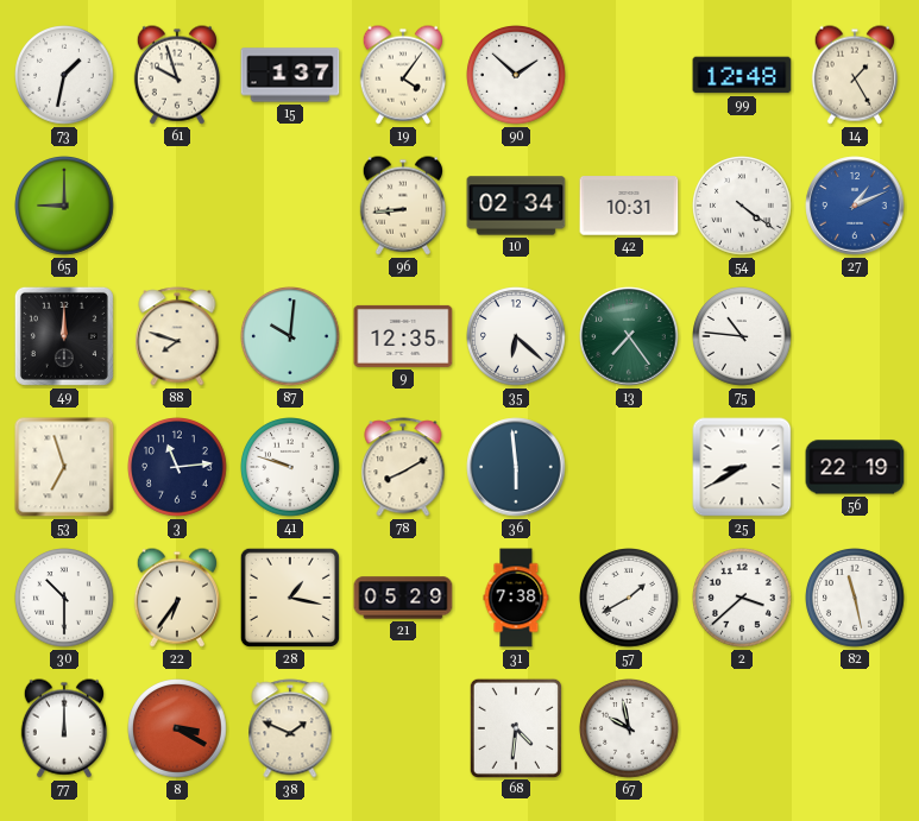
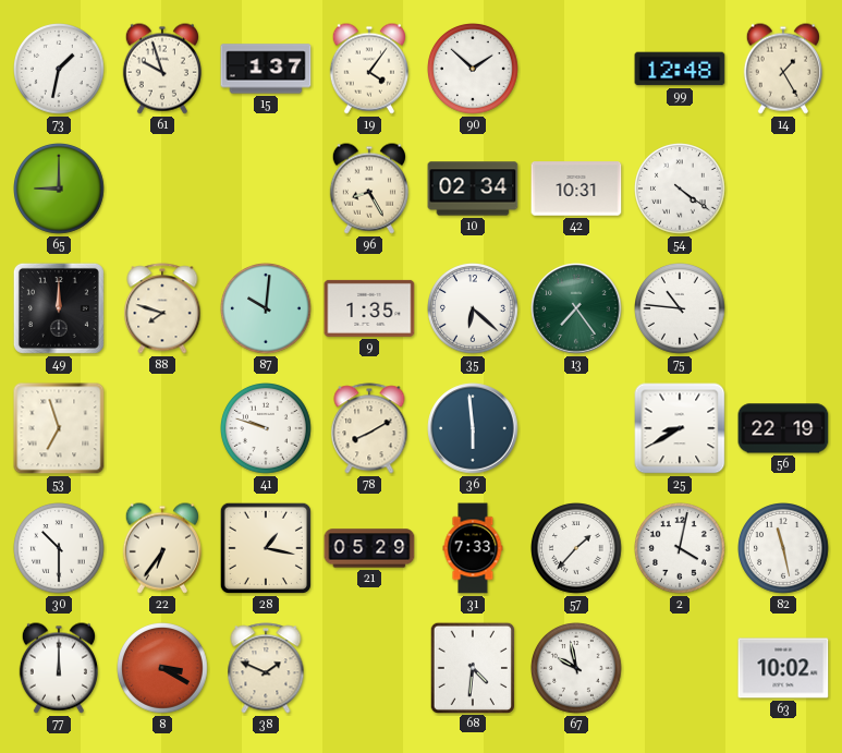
96: 8:44 -> 8:25 (369, 189)
27: 1:11 -> none (855, 206)
9: 12:35 -> 1:35 (369, 308)
3: 11:14 -> none (178, 468)
31: 7:38 -> 7:33 (473, 548)
57: 1:40 -> 1:37 (577, 549)
2: 3:38 -> 4:02 (681, 549)
63: none -> 10:02 (783, 668)
